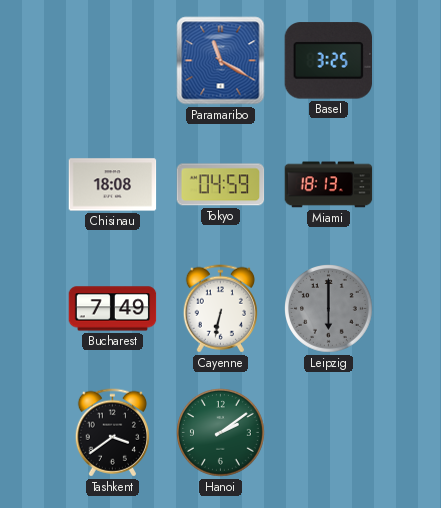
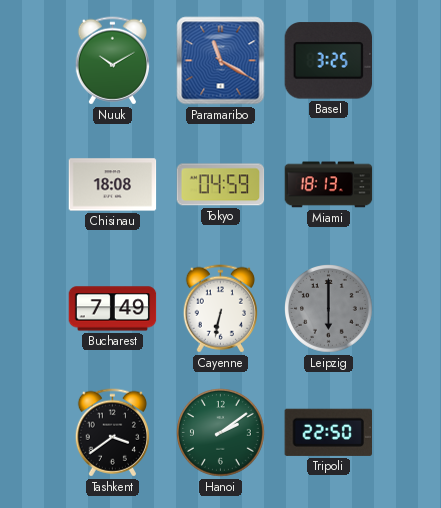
Nuuk: none -> 10:10 (112, 61)
Tripoli: none -> 22:50 (328, 432)
